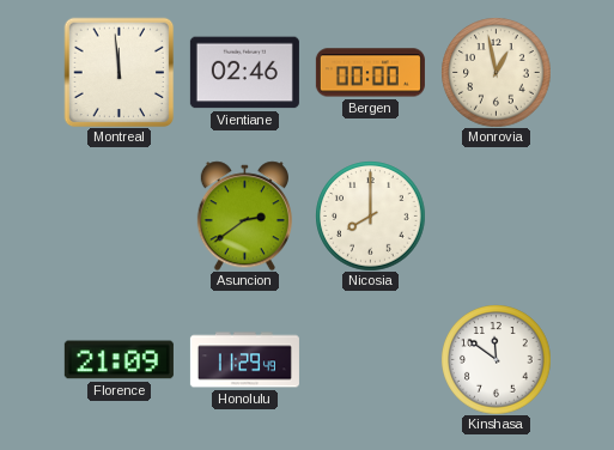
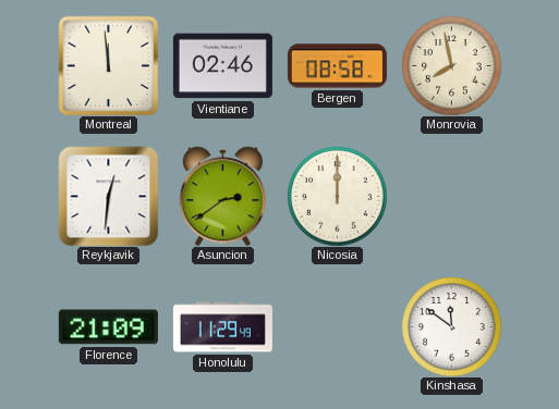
Bergen: 00:00 -> 08:58 (337, 66)
Monrovia: 12:58 -> 7:58 (451, 65)
Reykjavik: none -> 12:31 (108, 196)
Nicosia: 8:00 -> 12:00 (337, 196)
